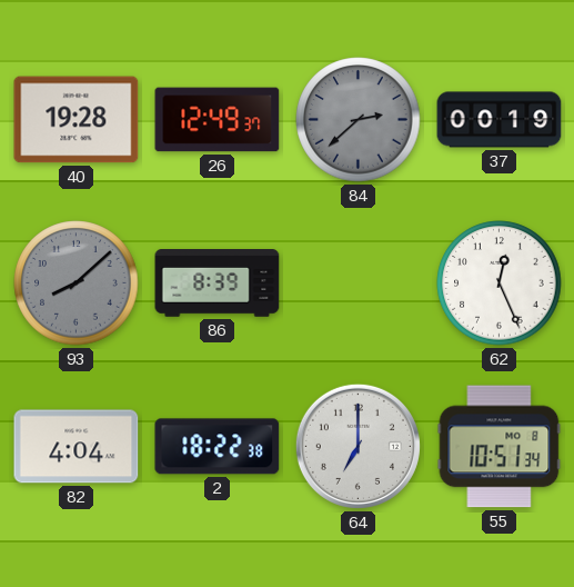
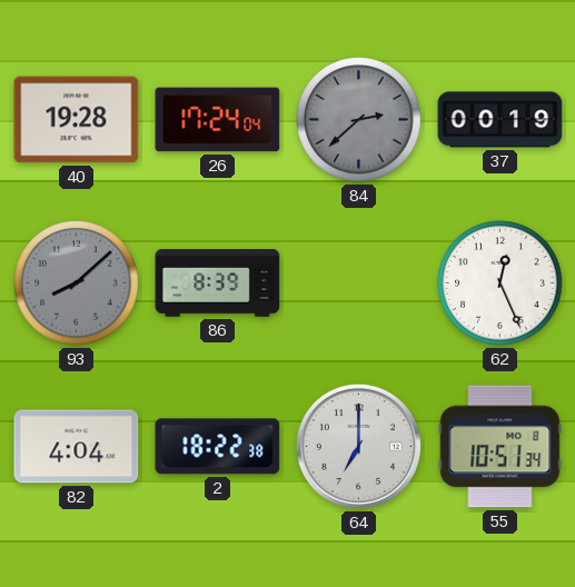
26: 12:49 -> 17:24 (218, 120)
